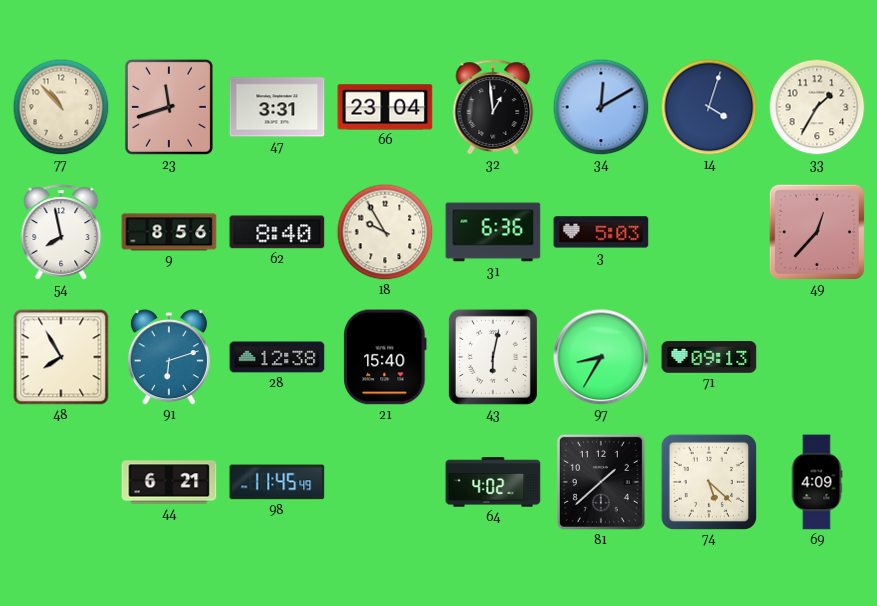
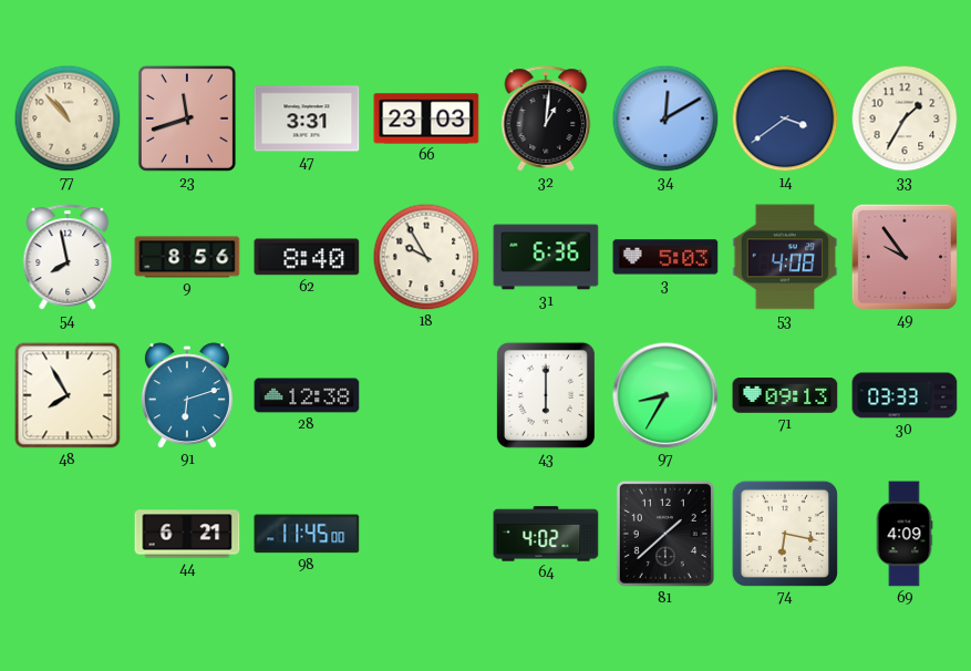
66: 23:04 -> 23:03 (426, 118)
32: 12:59 -> 1:01 (546, 118)
14: 4:03 -> 3:39 (785, 118)
53: none -> 4:08 (785, 257)
49: 12:37 -> 9:54 (905, 257)
21: 15:40 -> none (385, 357)
43: 6:02 -> 6:00 (546, 395)
30: none -> 03:33 (905, 395)
98: 11:45:49 -> 11:45:00 (307, 534)
74: 5:22 -> 6:17 (784, 533)
